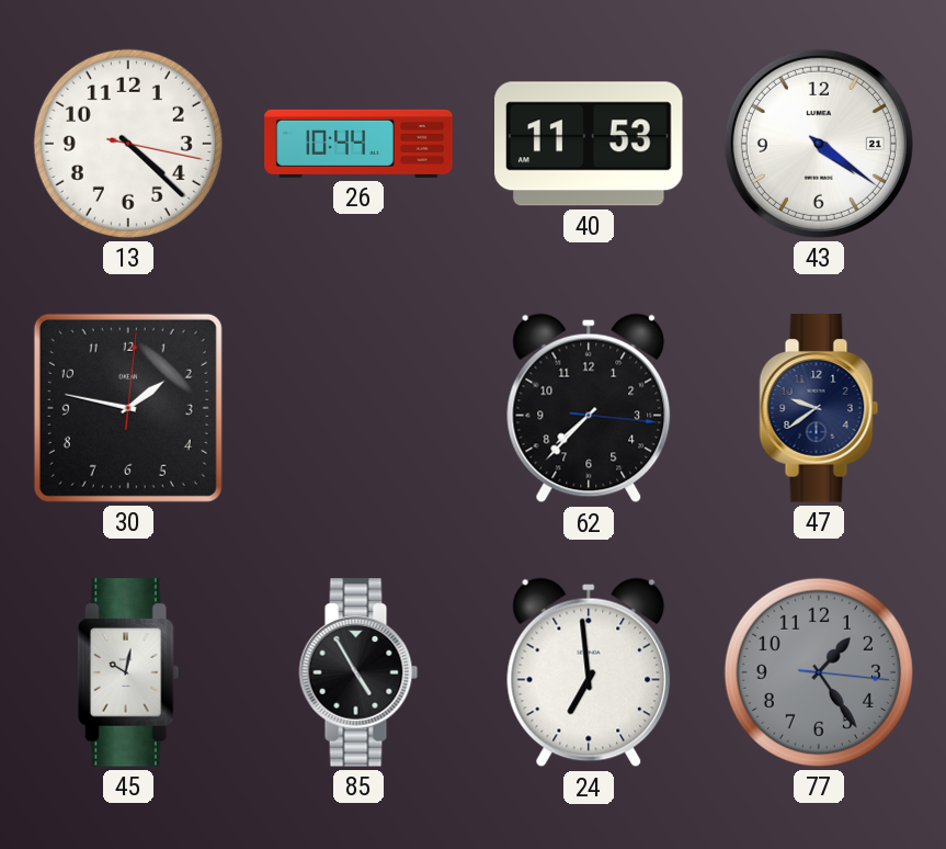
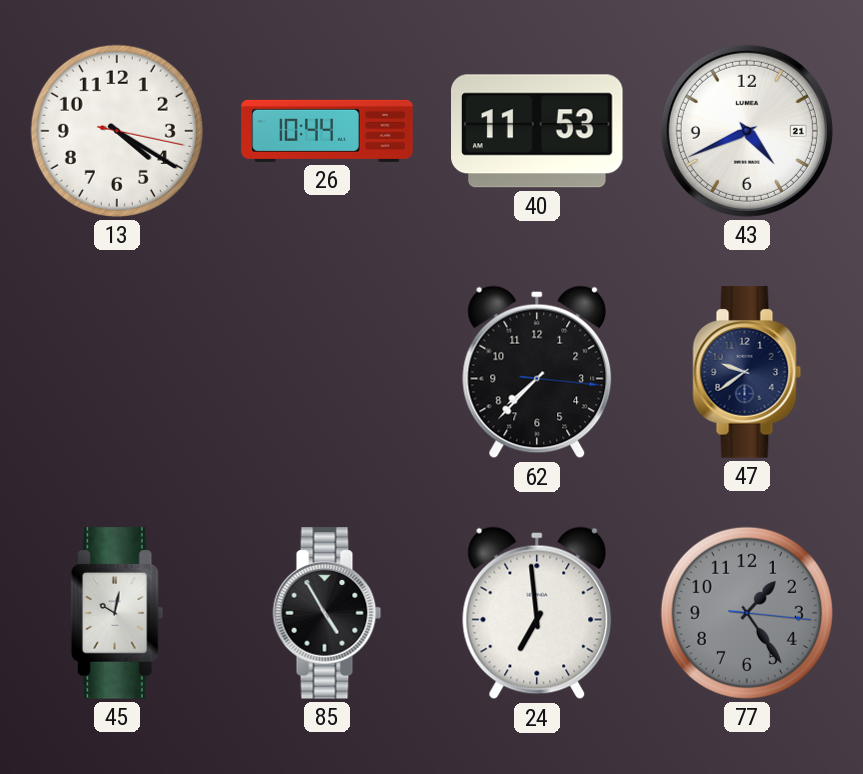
13: 4:22 -> 4:20 (117, 131)
43: 4:21 -> 4:41 (747, 131)
30: 1:47 -> none (128, 408)
